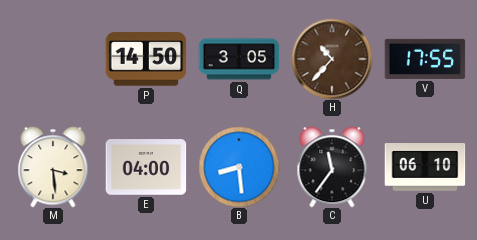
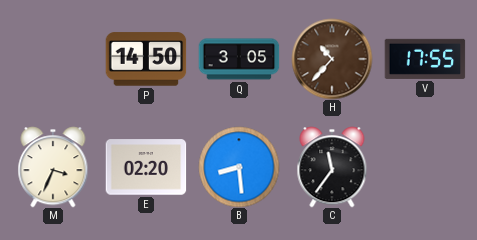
M: 3:29 -> 3:34 (53, 167)
E: 04:00 -> 02:20 (146, 167)
U: 06:10 -> none (425, 168)
